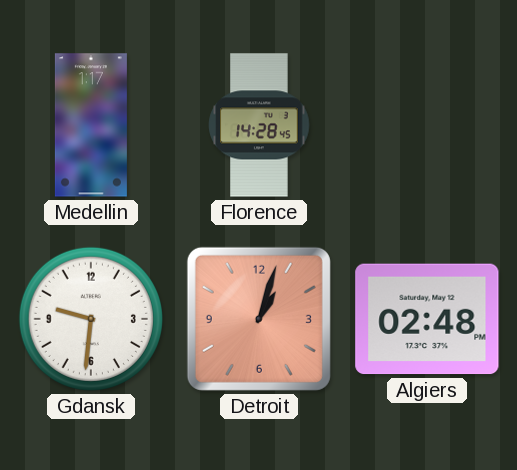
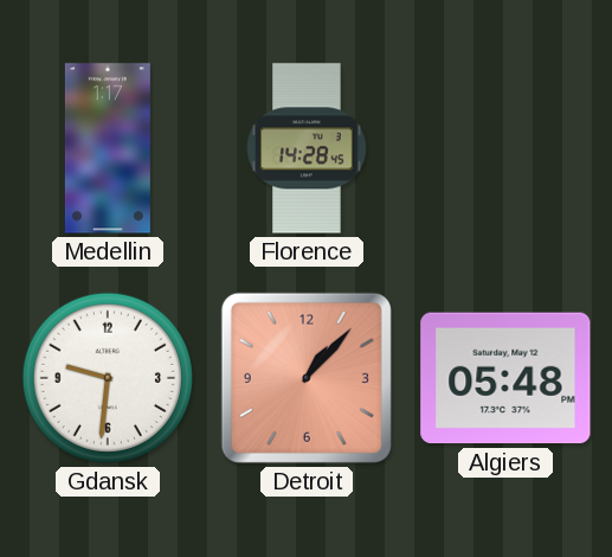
Detroit: 1:03 -> 1:07 (307, 378)
Algiers: 02:48 -> 05:48 (505, 378)
